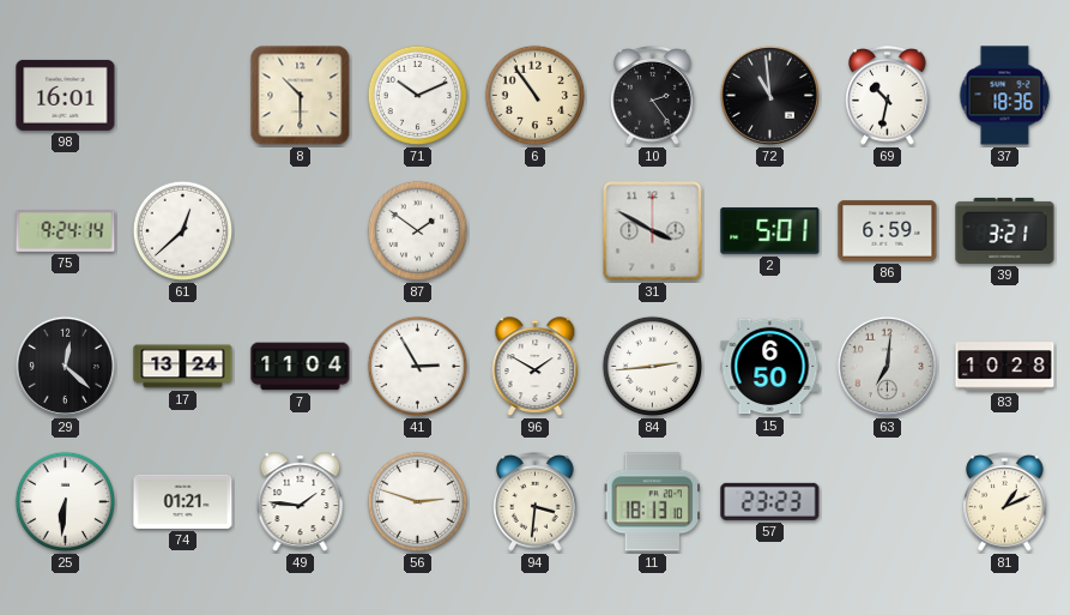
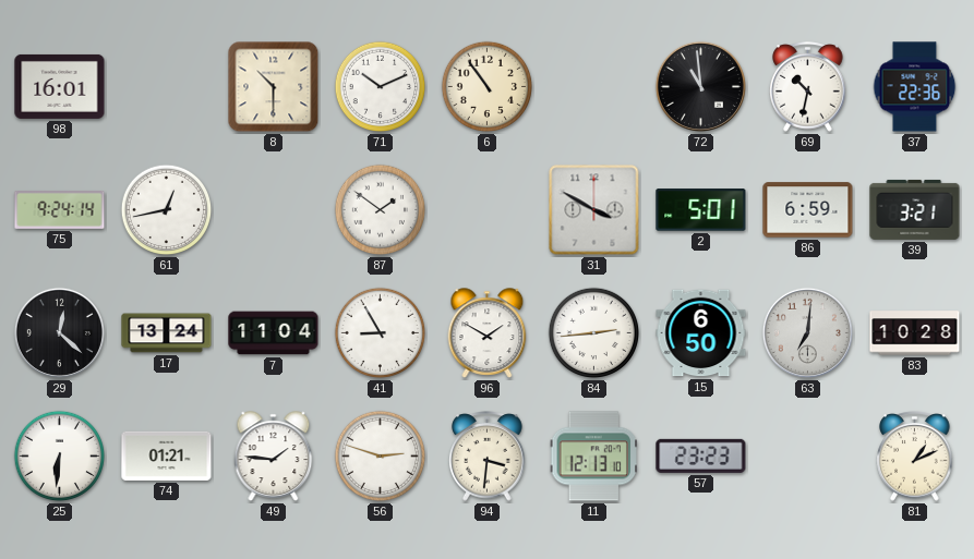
10: 2:24 -> none (653, 96)
37: 18:36 -> 22:36 (915, 87)
61: 12:38 -> 12:43 (167, 210)
41: 2:55 -> 8:55 (381, 333)
11: 18:13 -> 12:13 (594, 457)
